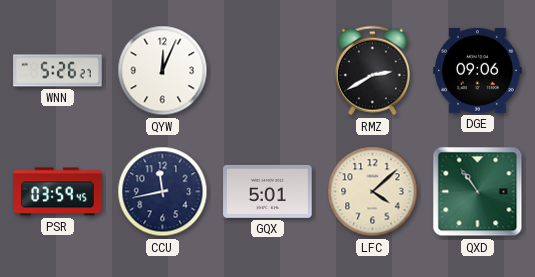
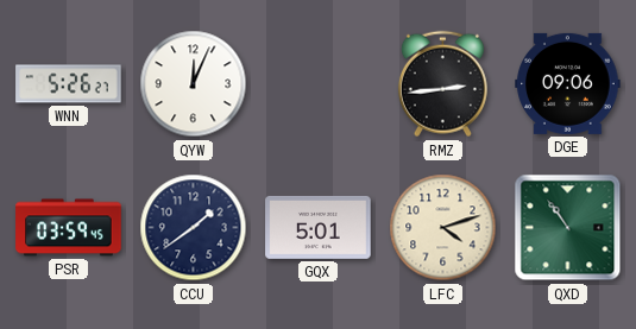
RMZ: 2:40 -> 2:44 (442, 84)
CCU: 11:43 -> 1:39 (194, 228)
LFC: 4:08 -> 4:12 (443, 228)
